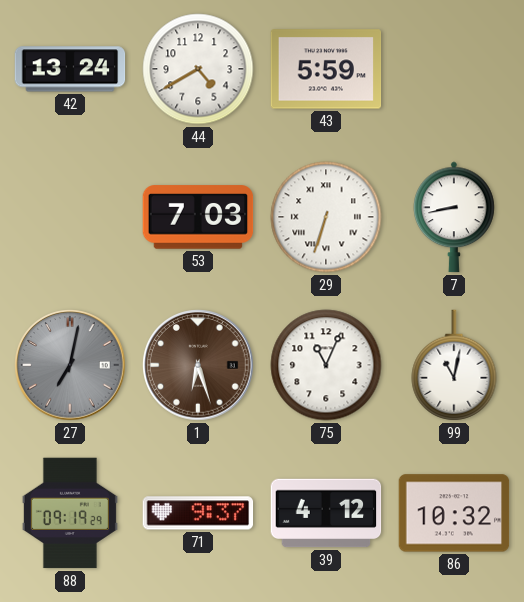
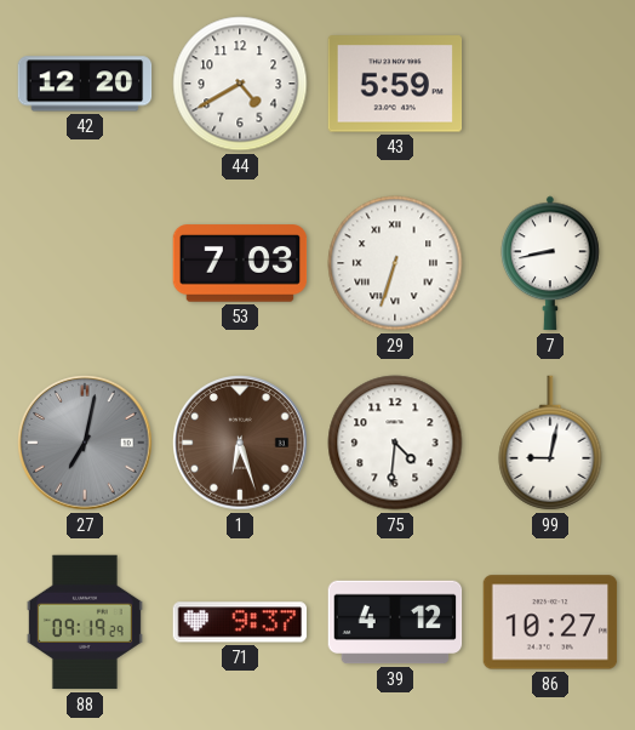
42: 13:24 -> 12:20 (85, 84)
75: 11:04 -> 4:31 (395, 443)
99: 11:02 -> 9:02 (550, 443)
86: 10:32 -> 10:27 (550, 622)
